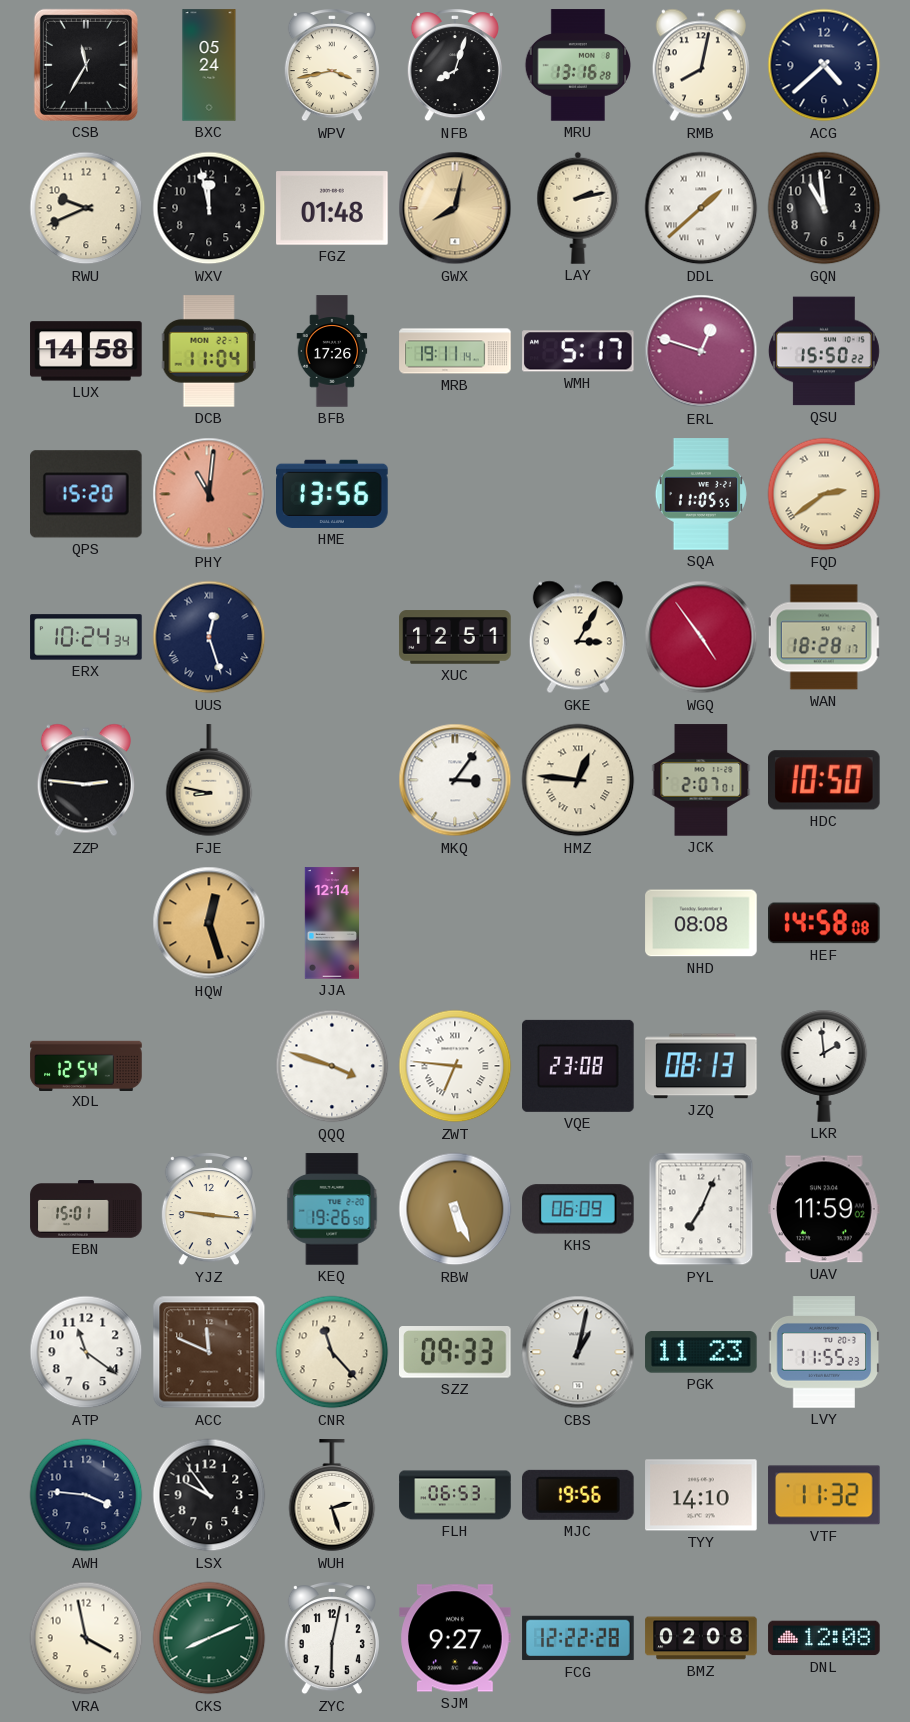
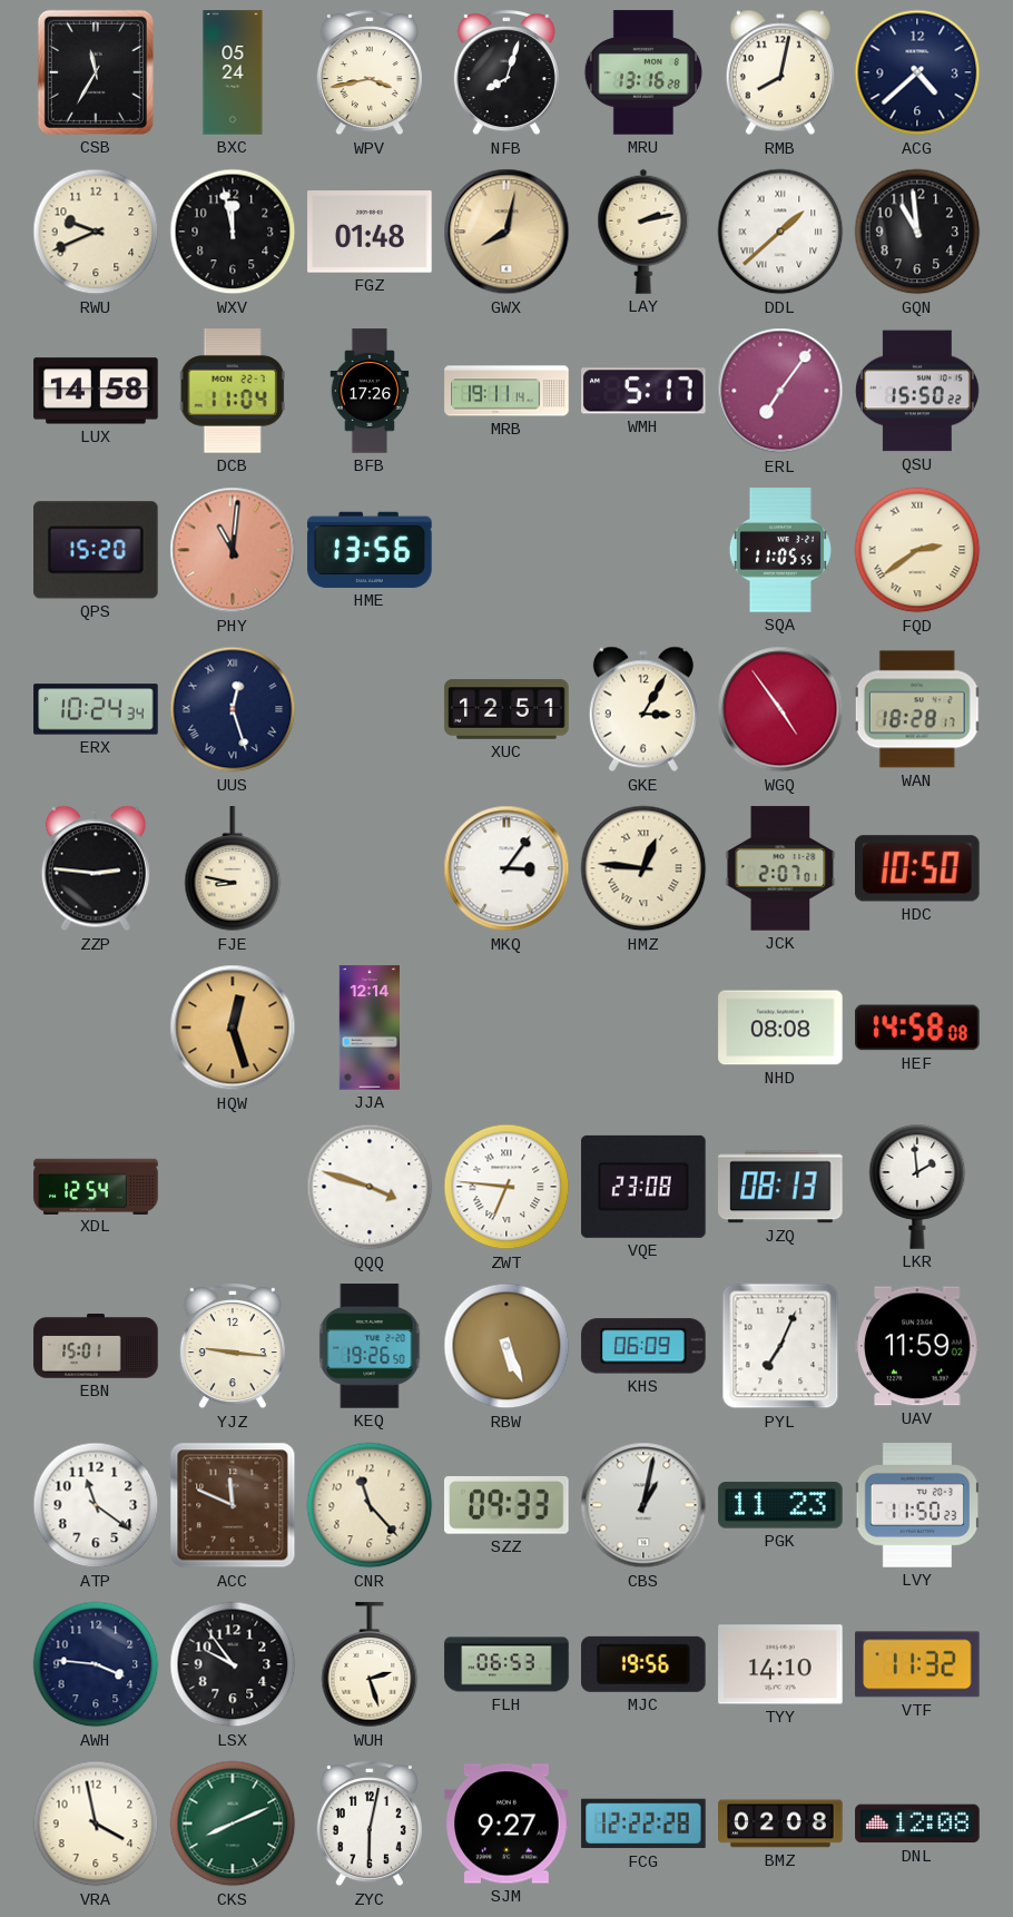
ERL: 12:48 -> 7:06 (780, 391)
LVY: 11:55 -> 11:50 (917, 1505)
